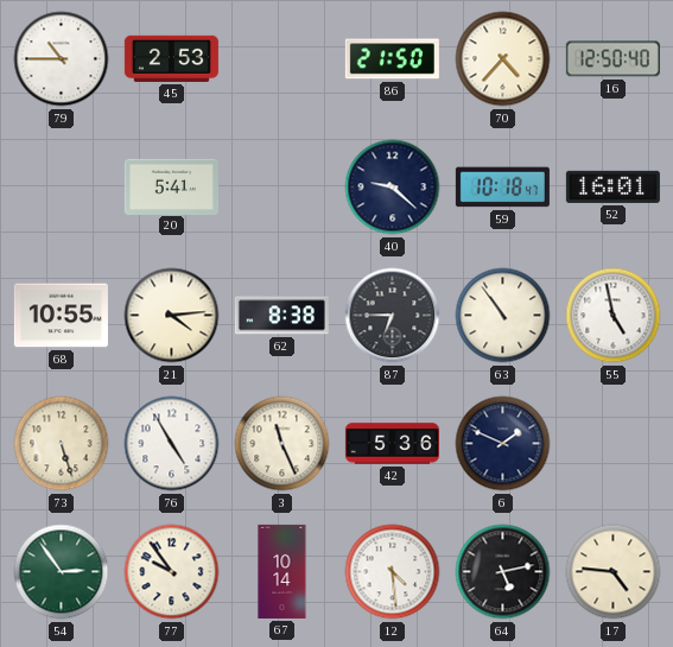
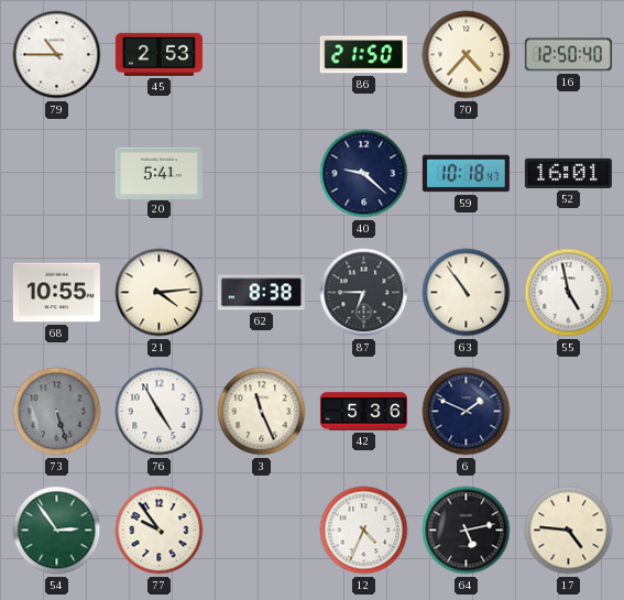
73 dial: cream -> grey (57, 412)
67: 10:14 -> none (282, 571)
12: 4:29 -> 4:34 (364, 531)
